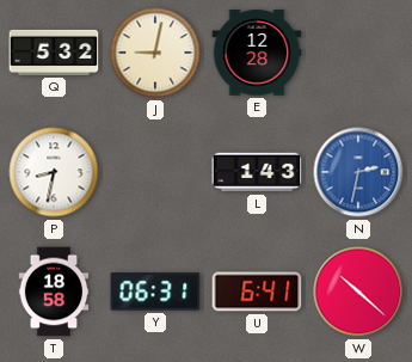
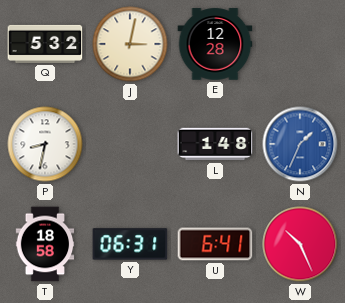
J: 9:02 -> 3:02 (130, 44)
L: 1:43 -> 1:48 (215, 144)
N: 2:32 -> 1:34 (300, 144)
W: 10:22 -> 10:26 (300, 244)
